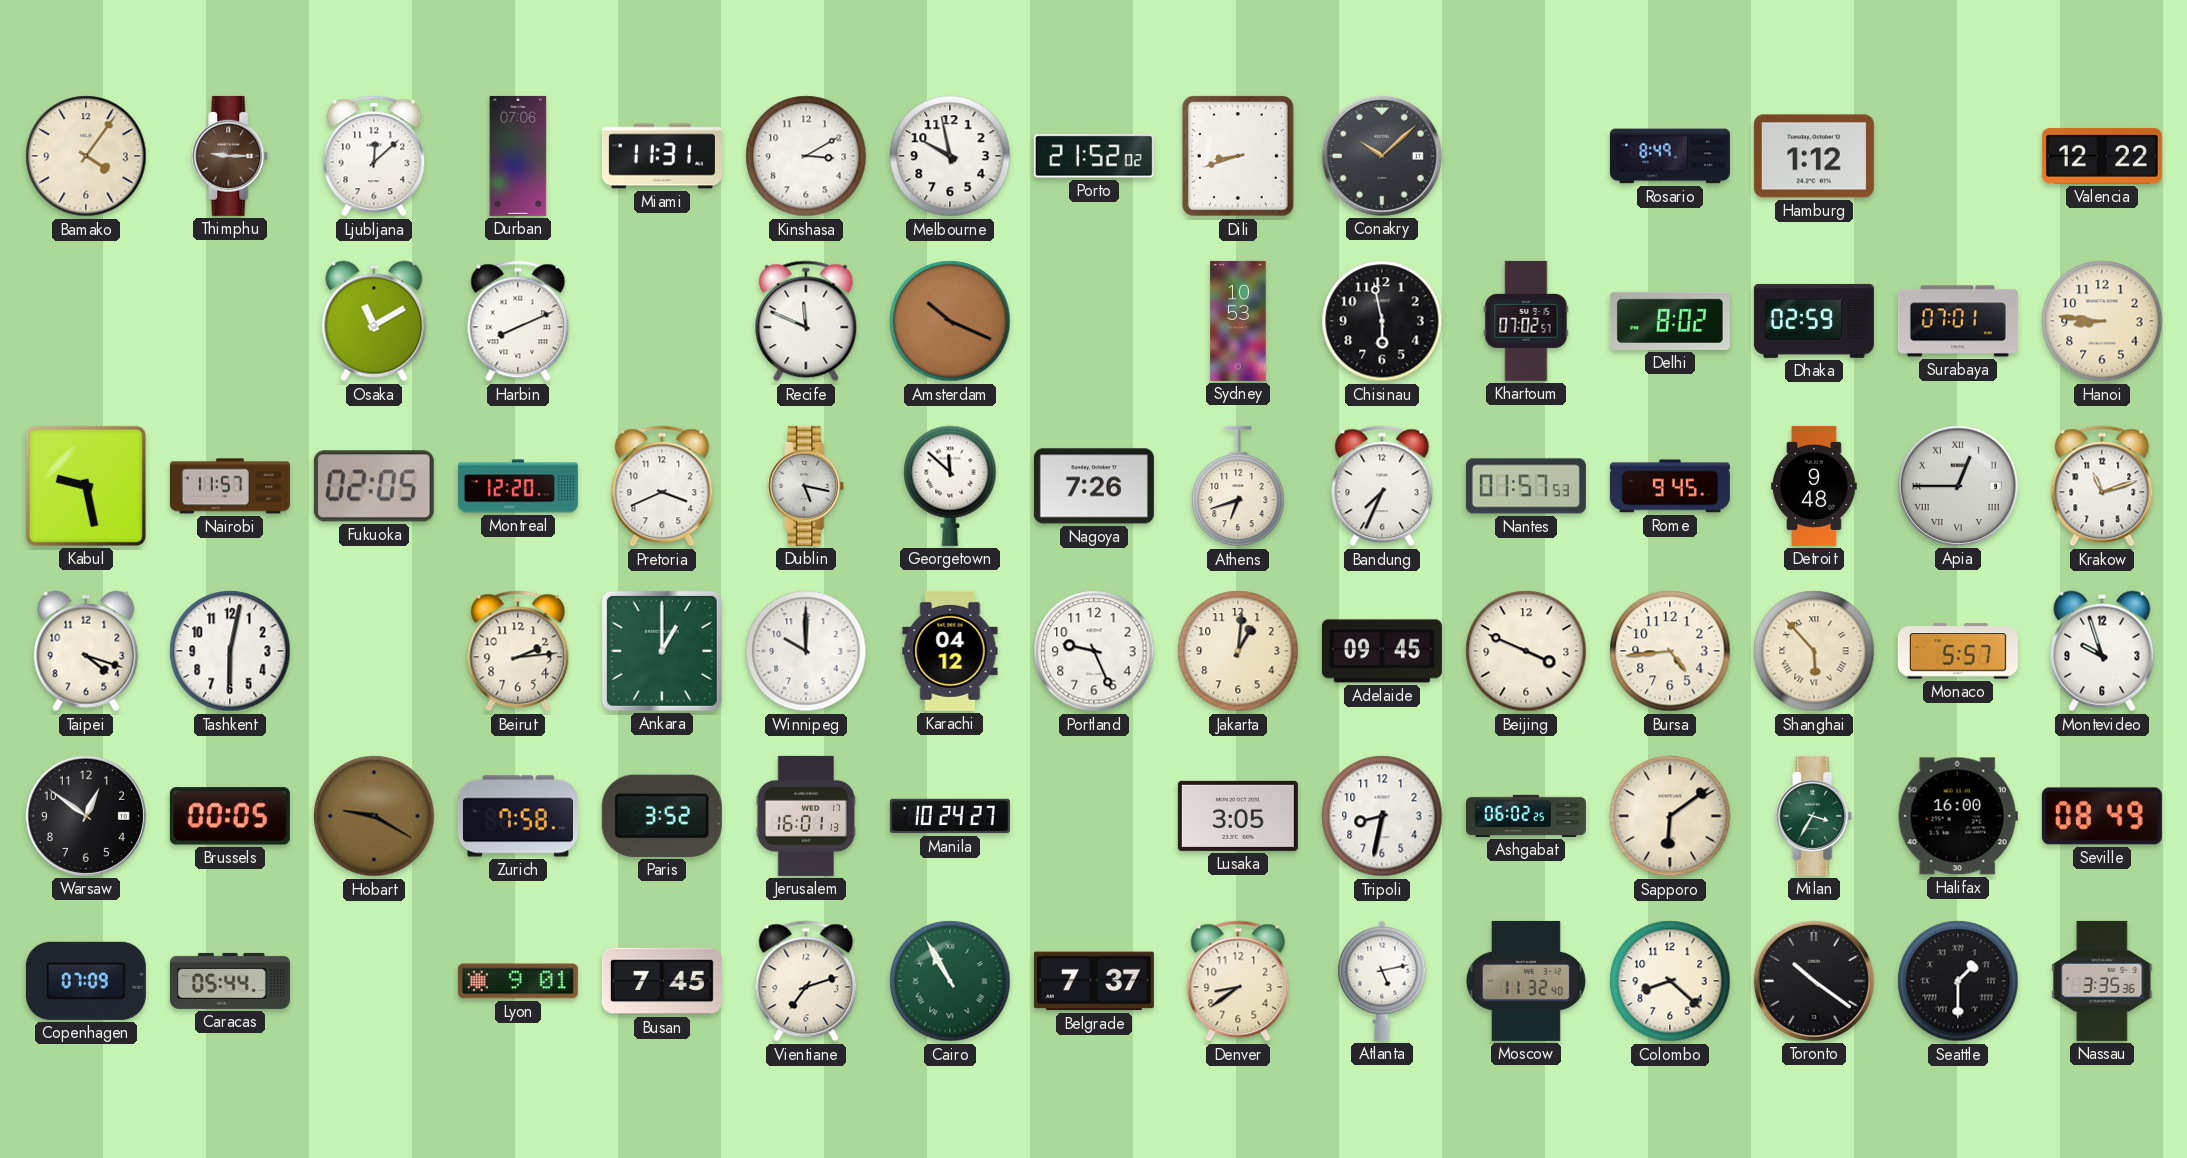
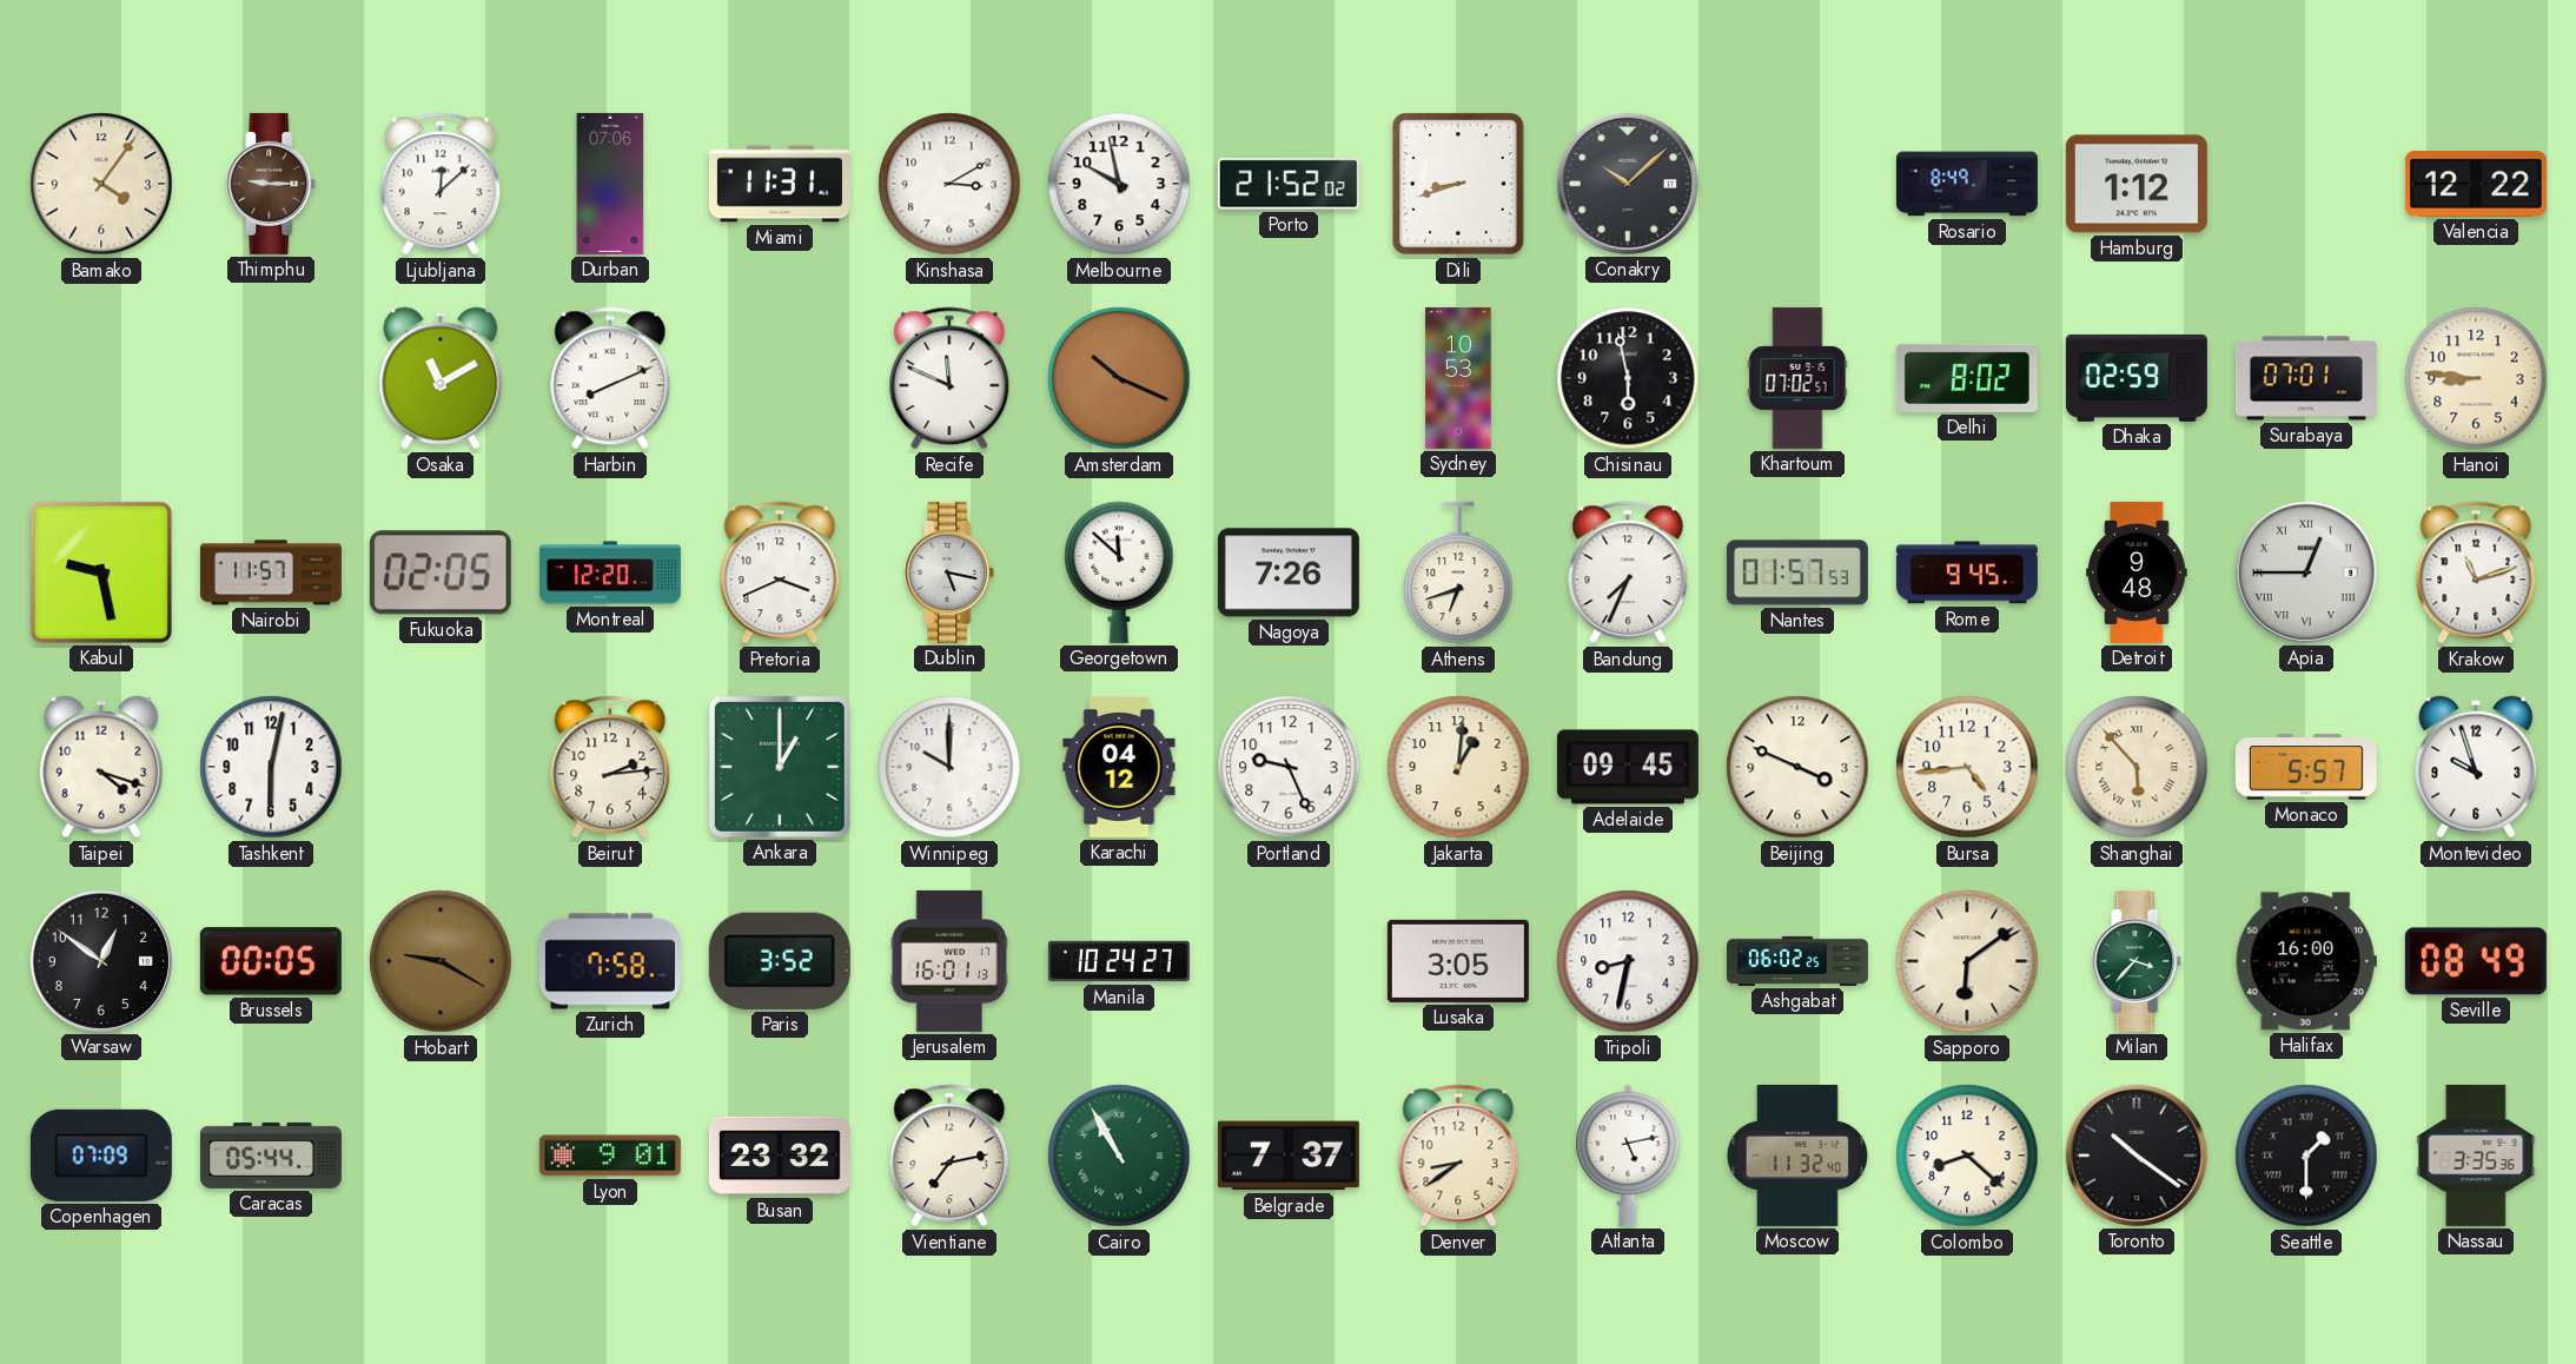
Milan: 3:35 -> 3:37 (2137, 961)
Busan: 7:45 -> 23:32 (780, 1156)
Vientiane: 7:12 -> 7:13 (949, 1156)
